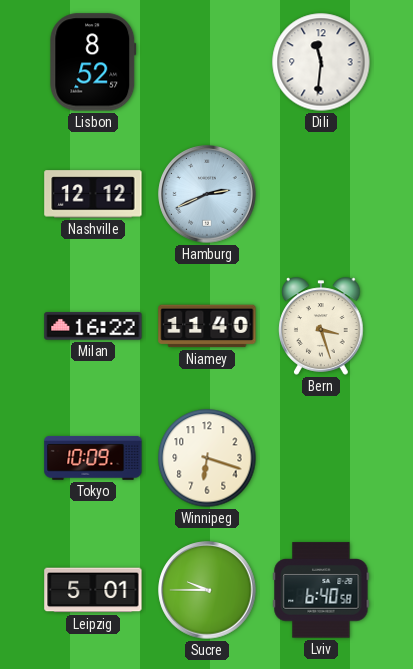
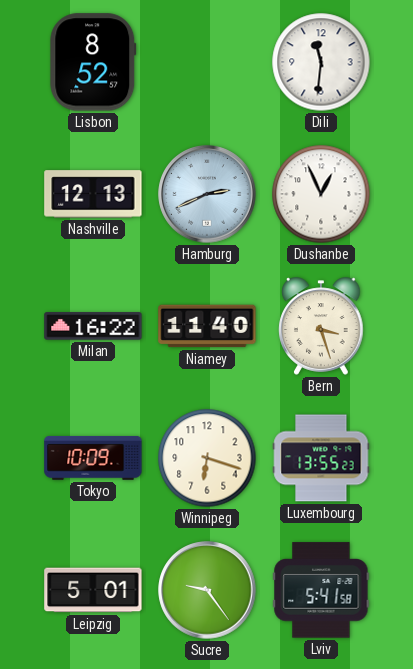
Nashville: 12:12 -> 12:13 (93, 194)
Dushanbe: none -> 12:56 (321, 194)
Luxembourg: none -> 13:55 (321, 458)
Sucre: 9:45 -> 9:24 (207, 590)
Lviv: 6:40 -> 5:41 (321, 590)
